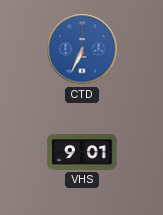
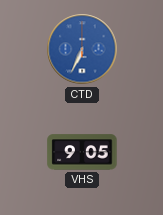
VHS: 9:01 -> 9:05 (82, 152)
